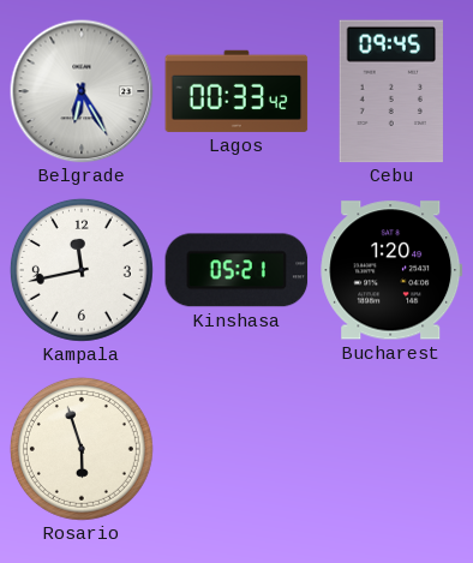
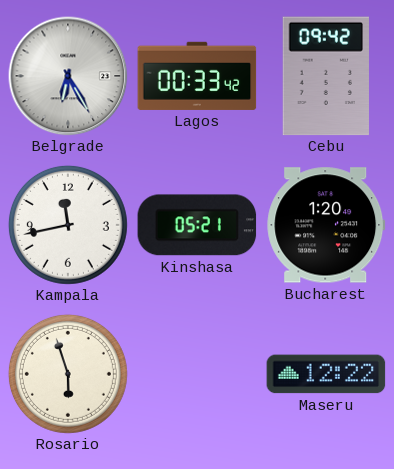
Cebu: 09:45 -> 09:42 (326, 76)
Maseru: none -> 12:22 (326, 374)
